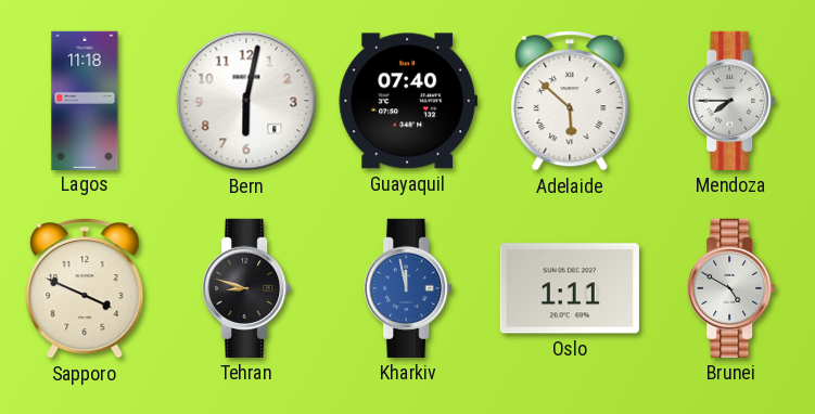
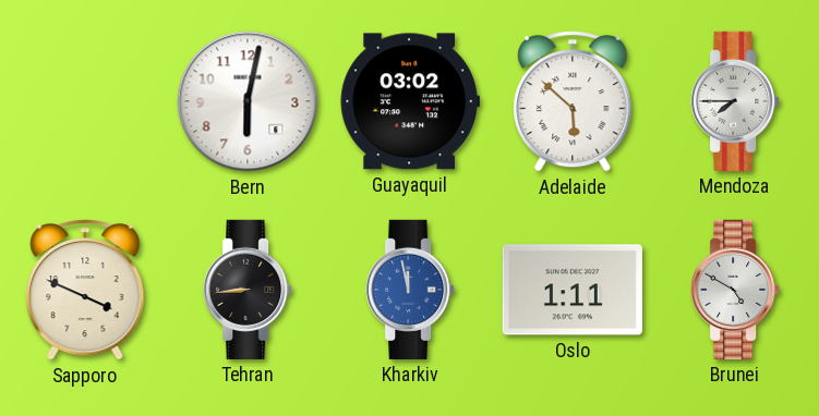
Lagos: 11:18 -> none (85, 100)
Guayaquil: 07:40 -> 03:02 (410, 101)
Tehran: 8:48 -> 8:44 (248, 290)
